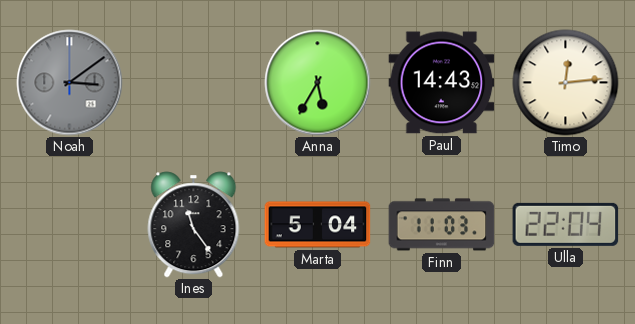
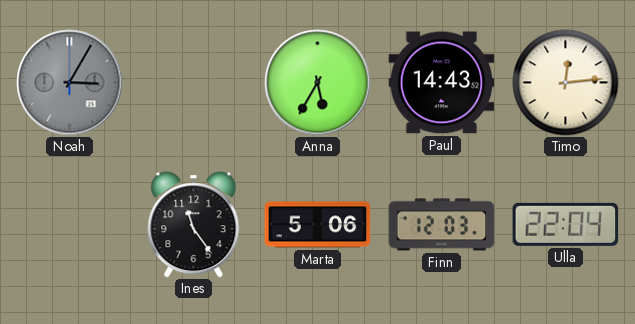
Noah: 3:09 -> 3:05 (70, 83)
Marta: 5:04 -> 5:06 (318, 225)
Finn: 11:03 -> 12:03 (442, 225)
